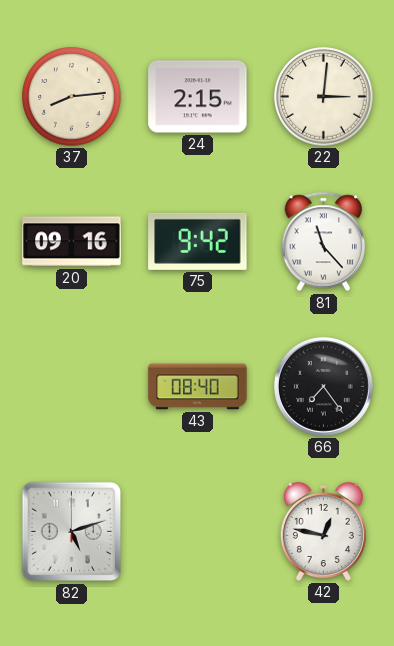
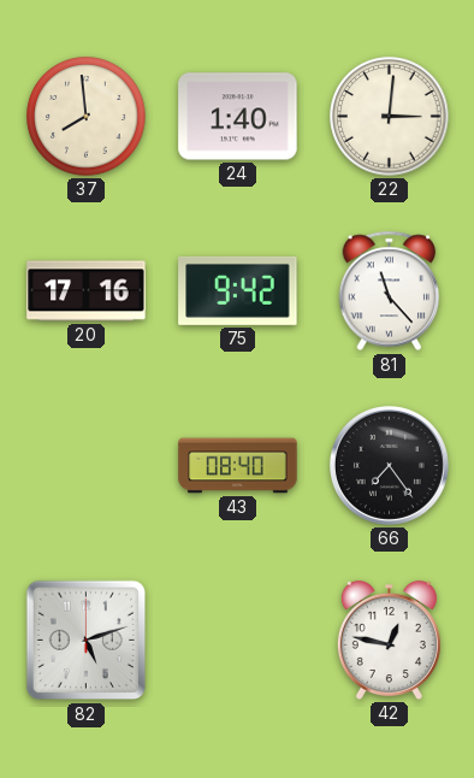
37: 8:14 -> 7:59 (87, 117)
24: 2:15 -> 1:40 (238, 117)
20: 09:16 -> 17:16 (87, 291)
